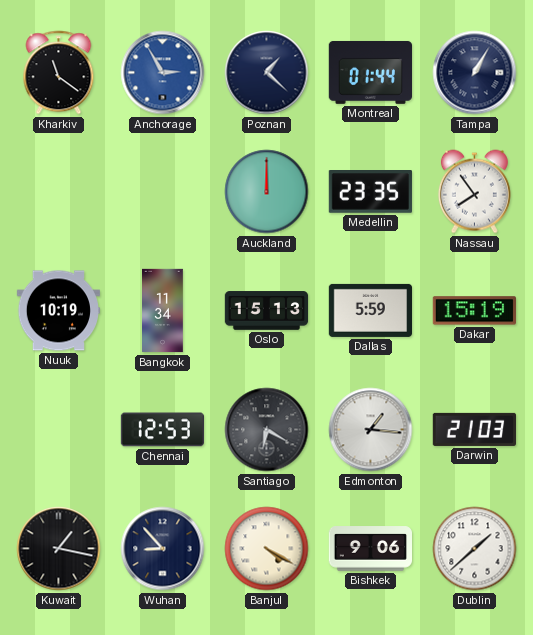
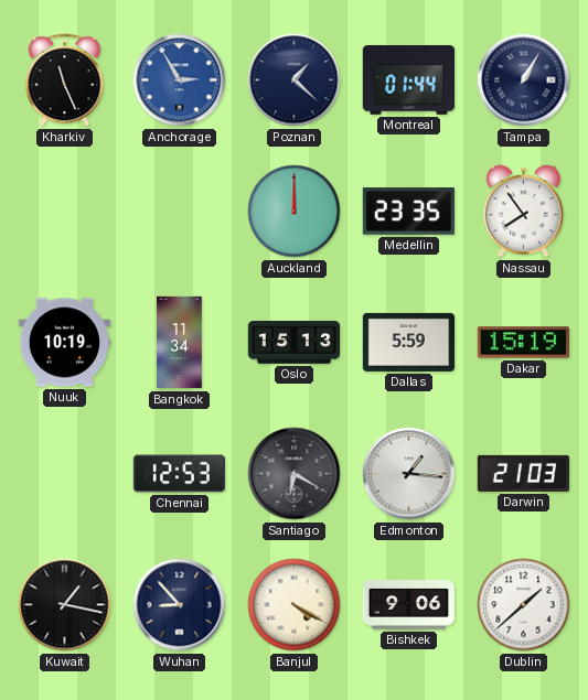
Kharkiv: 11:21 -> 11:26 (65, 80)
